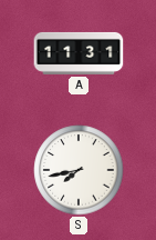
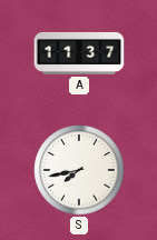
A: 11:31 -> 11:37 (79, 53)
